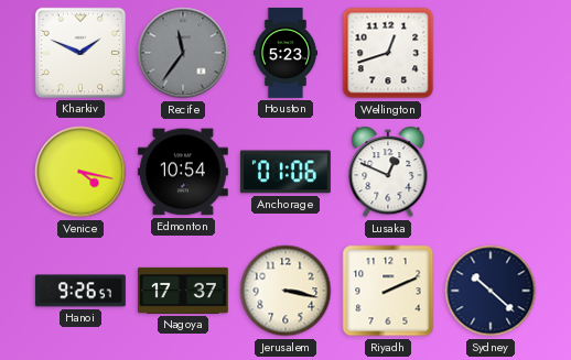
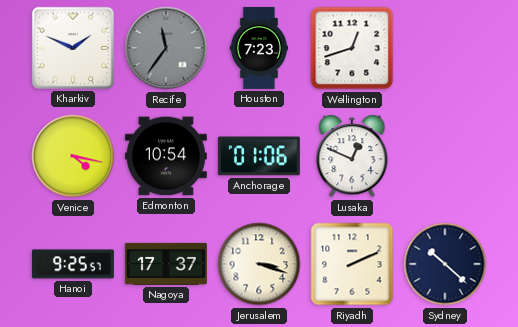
Houston: 5:23 -> 7:23 (259, 48)
Hanoi: 9:26 -> 9:25 (73, 264)
Jerusalem: 3:17 -> 3:18 (259, 264)
